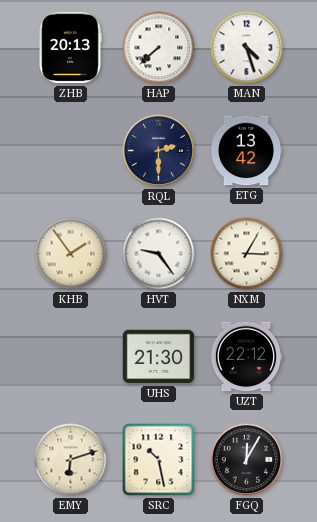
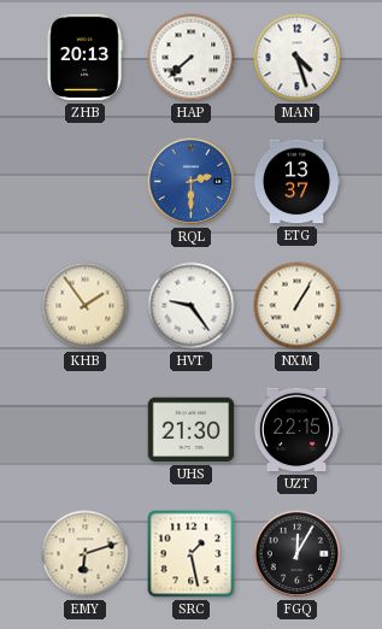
RQL dial: navy -> blue (192, 182)
ETG: 13:42 -> 13:37 (296, 182)
NXM: 3:05 -> 1:05 (298, 306)
UZT: 22:12 -> 22:15 (296, 430)
SRC: 10:28 -> 1:28 (192, 554)
